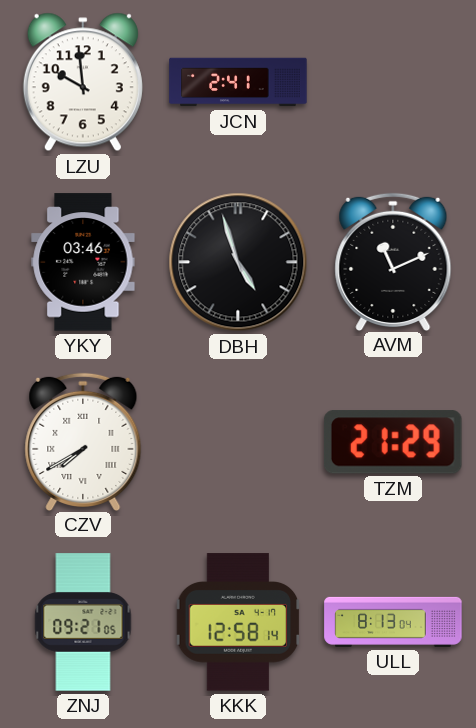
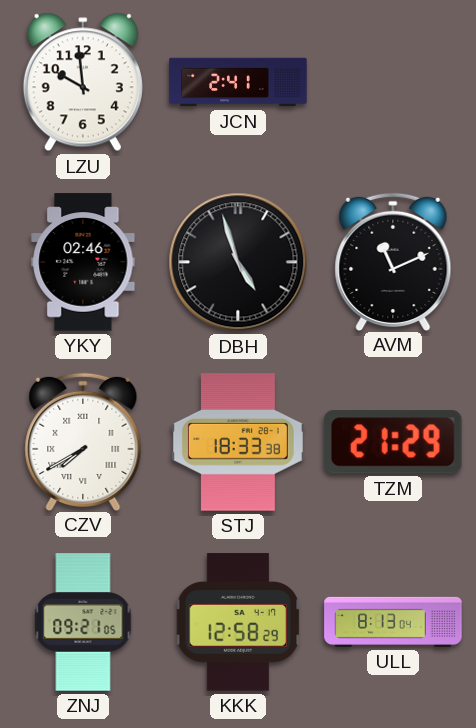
YKY: 03:46 -> 02:46 (83, 262)
STJ: none -> 18:33 (238, 442)
KKK: 12:58:14 -> 12:58:29 (238, 622)
